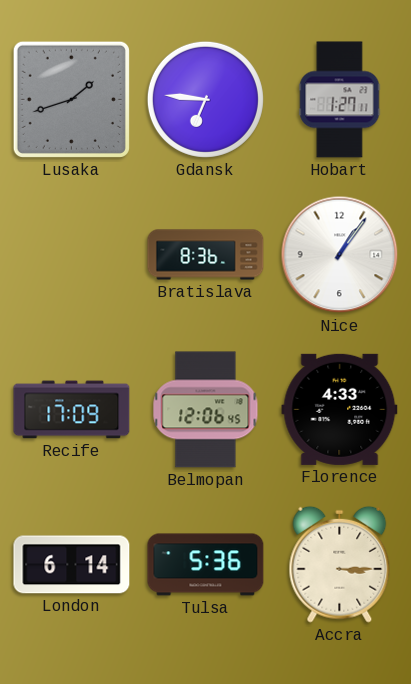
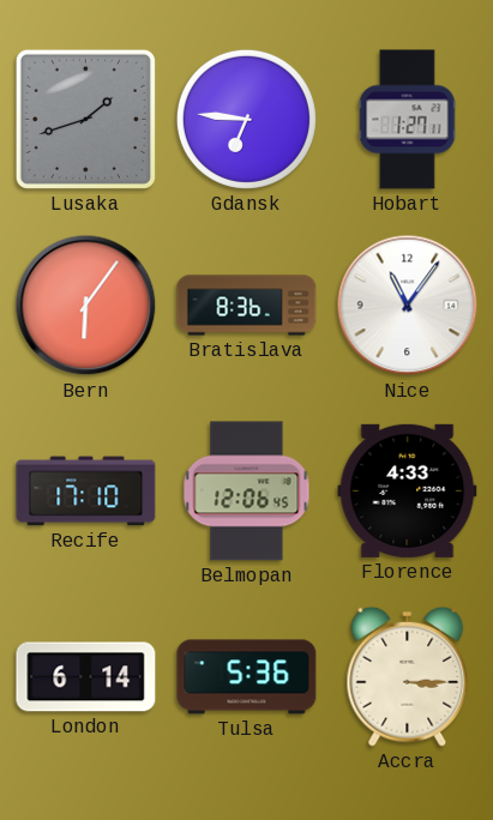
Bern: none -> 6:06 (86, 306)
Nice: 1:06 -> 11:06 (408, 306)
Recife: 17:09 -> 17:10 (86, 492)
